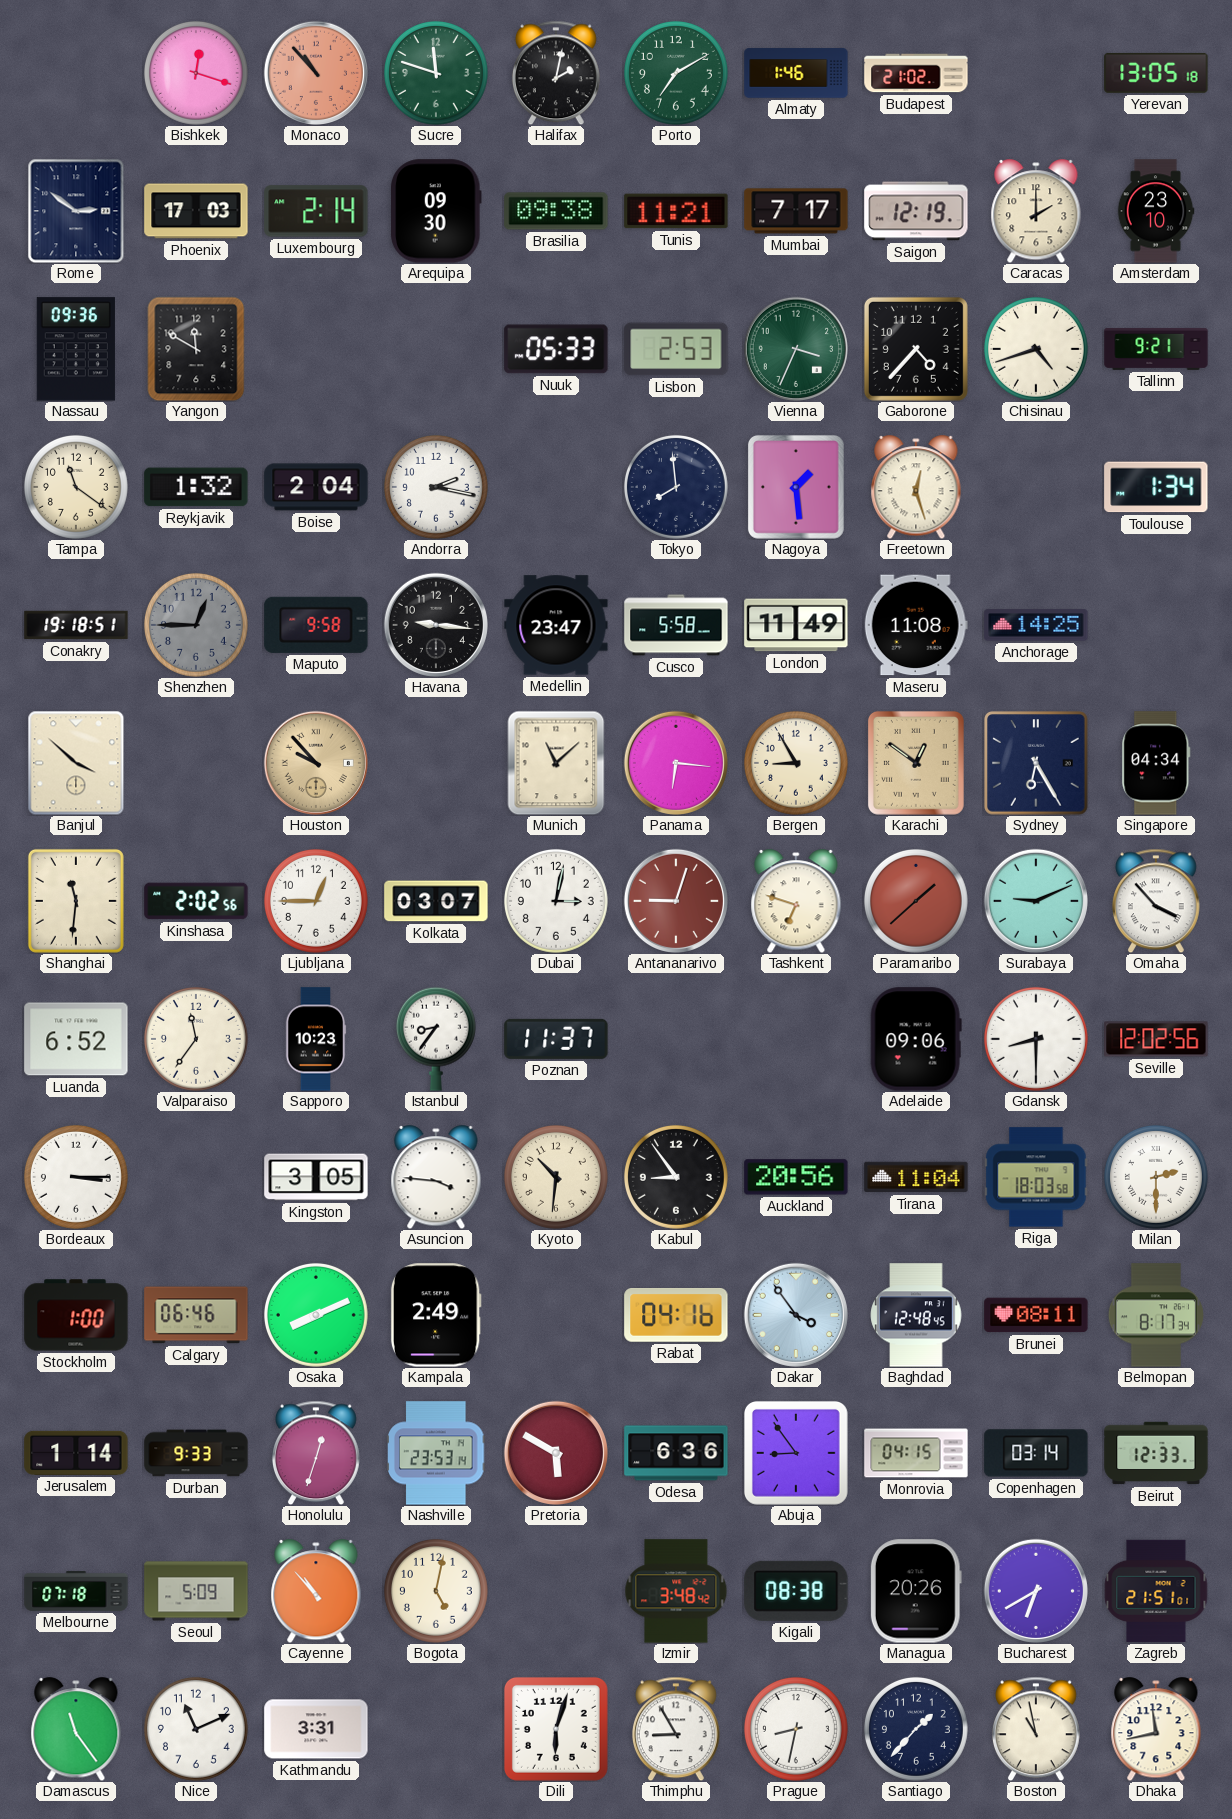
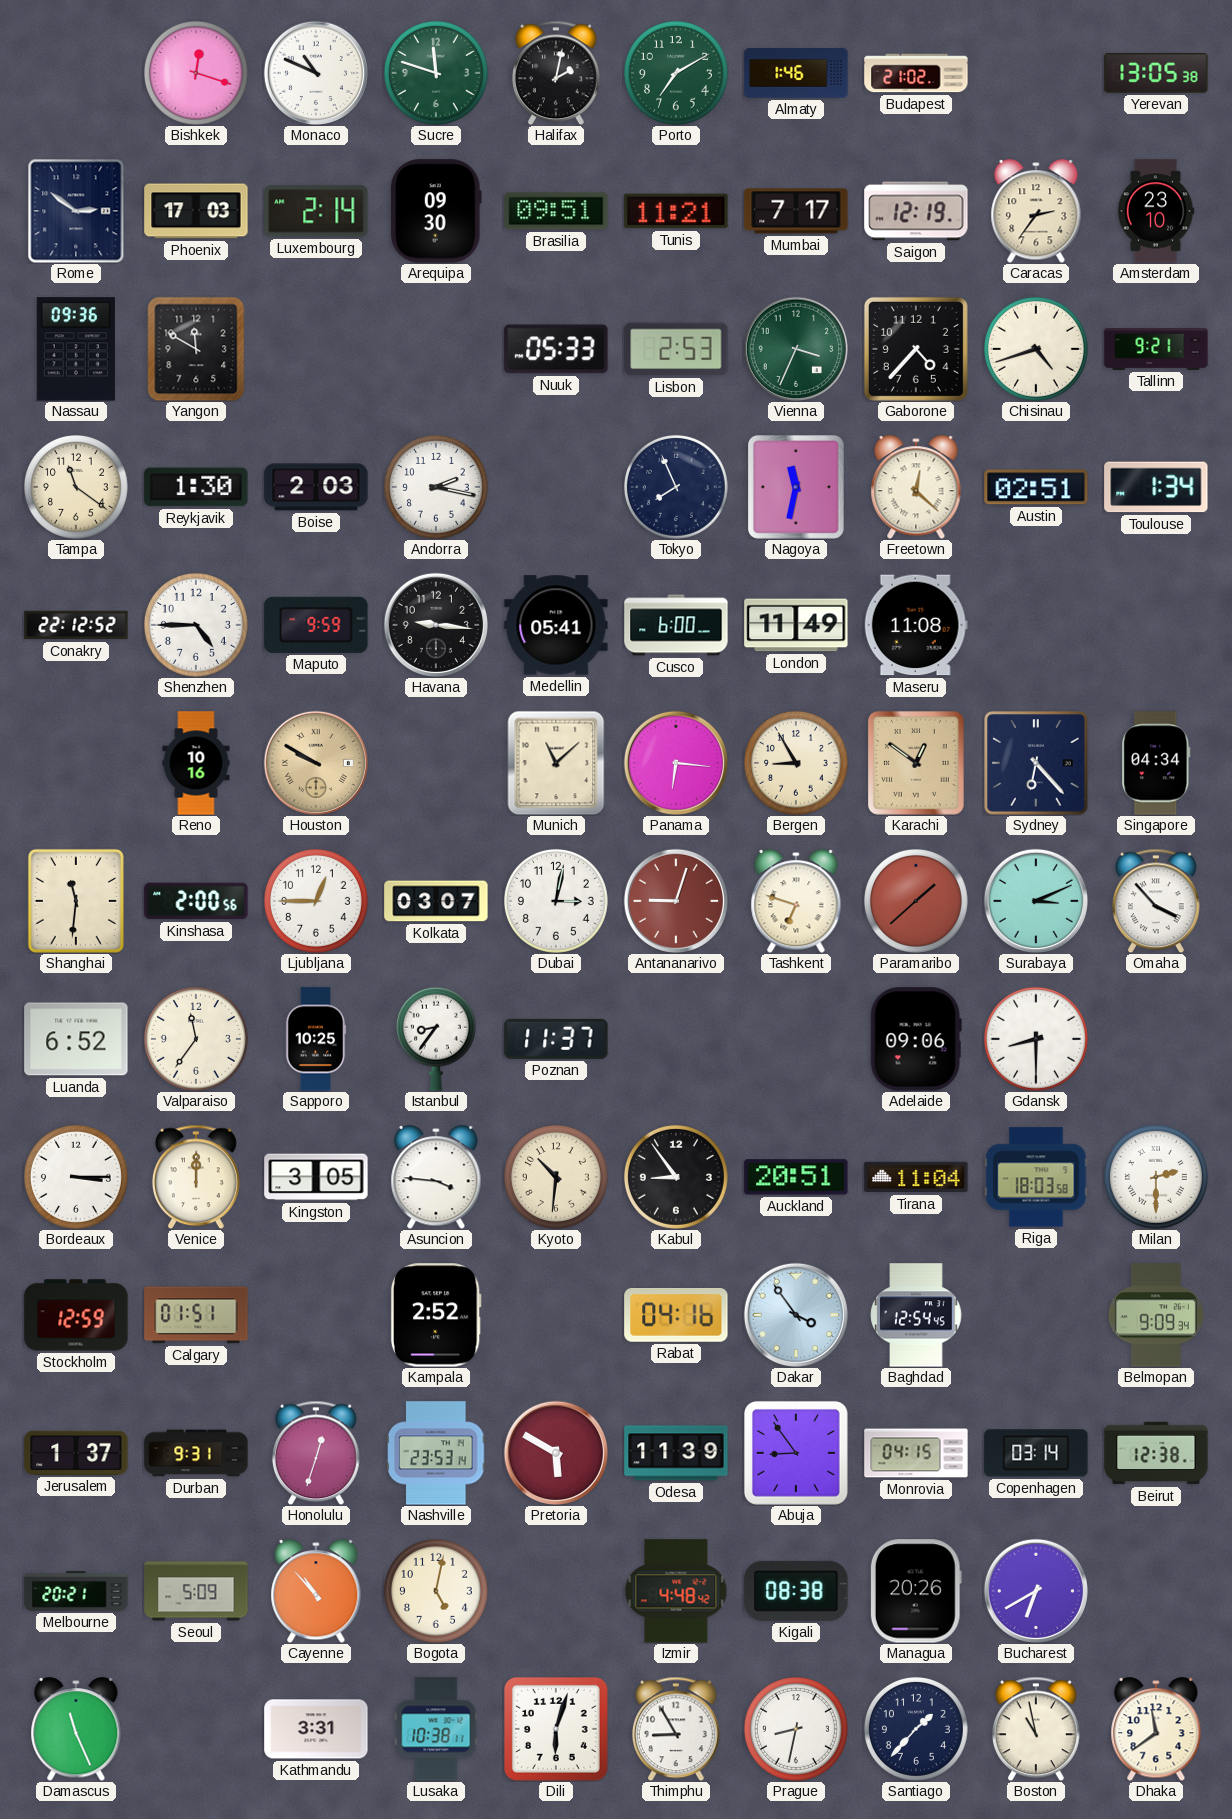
Monaco: 10:53 -> 10:49 (316, 73)
Monaco dial: salmon -> white (316, 73)
Yerevan: 13:05:18 -> 13:05:38 (1156, 73)
Brasilia: 09:38 -> 09:51 (556, 211)
Caracas: 2:00 -> 2:36 (1036, 211)
Reykjavik: 1:32 -> 1:30 (196, 487)
Boise: 2:04 -> 2:03 (316, 487)
Tokyo: 7:59 -> 7:56 (676, 487)
Nagoya: 1:29 -> 11:32 (796, 487)
Freetown: 12:27 -> 12:22 (916, 487)
Austin: none -> 02:51 (1036, 487)
Conakry: 19:18 -> 22:12 (76, 625)
Shenzhen: 12:45 -> 4:45 (196, 625)
Shenzhen dial: grey -> white (196, 625)
Maputo: 9:58 -> 9:59 (316, 625)
Medellin: 23:47 -> 05:41 (556, 625)
Cusco: 5:58 -> 6:00 (676, 625)
Anchorage: 14:25 -> none (1036, 625)
Banjul: 3:52 -> none (76, 763)
Reno: none -> 10:16 (196, 763)
Houston: 9:53 -> 9:50 (316, 763)
Sydney: 6:25 -> 6:23 (1036, 763)
Kinshasa: 2:02 -> 2:00 (196, 901)
Surabaya: 9:11 -> 3:11 (1036, 901)
Sapporo: 10:23 -> 10:25 (316, 1039)
Seville: 12:02 -> none (1156, 1039)
Venice: none -> 12:00 (196, 1177)
Auckland: 20:56 -> 20:51 (796, 1177)
Stockholm: 1:00 -> 12:59 (76, 1315)
Calgary: 06:46 -> 01:51 (196, 1315)
Osaka: 8:11 -> none (316, 1315)
Kampala: 2:49 -> 2:52 (436, 1315)
Baghdad: 12:48 -> 12:54 (916, 1315)
Brunei: 08:11 -> none (1036, 1315)
Belmopan: 8:17 -> 9:09 (1156, 1315)
Jerusalem: 1:14 -> 1:37 (76, 1453)
Durban: 9:33 -> 9:31 (196, 1453)
Odesa: 6:36 -> 11:39 (676, 1453)
Beirut: 12:33 -> 12:38 (1156, 1453)
Melbourne: 07:18 -> 20:21 (76, 1591)
Izmir: 3:48 -> 4:48 (676, 1591)
Zagreb: 21:51 -> none (1156, 1591)
Damascus: 11:24 -> 11:26 (76, 1729)
Nice: 11:11 -> none (196, 1729)
Lusaka: none -> 10:38 (436, 1729)
Dhaka: 11:43 -> 11:39 (1156, 1729)
